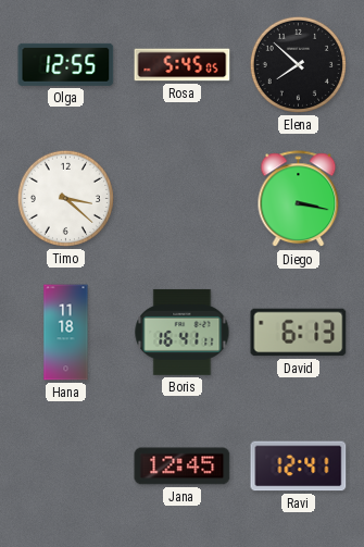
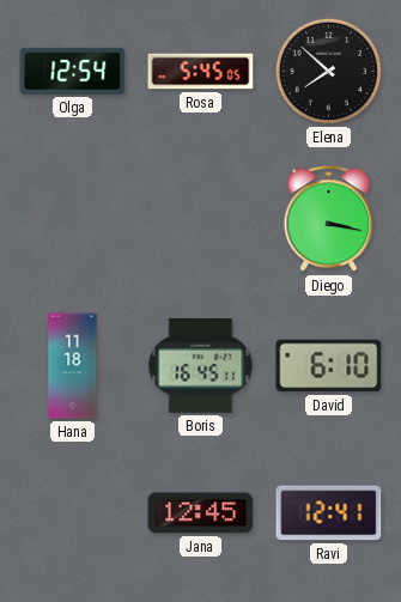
Olga: 12:55 -> 12:54 (73, 71)
Timo: 3:22 -> none (65, 198)
Boris: 16:41 -> 16:45 (201, 365)
David: 6:13 -> 6:10 (329, 366)
